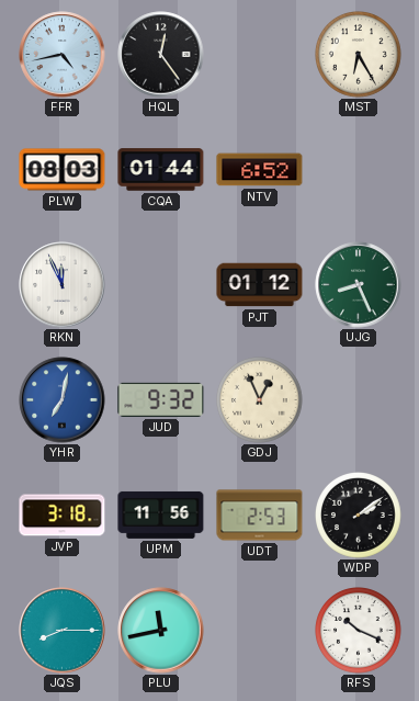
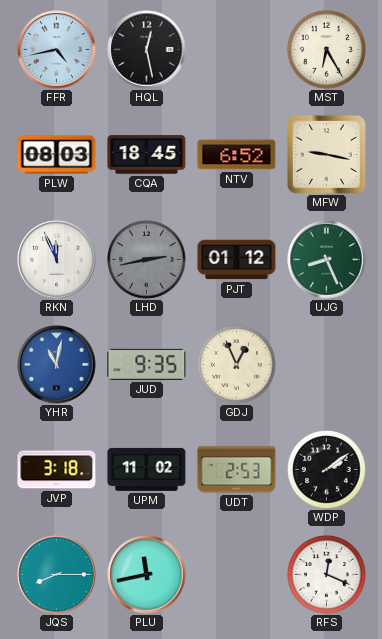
HQL: 12:24 -> 12:28 (147, 50)
CQA: 01:44 -> 18:45 (147, 155)
MFW: none -> 9:17 (326, 154)
LHD: none -> 2:43 (147, 260)
YHR: 7:02 -> 11:02 (57, 365)
JUD: 9:32 -> 9:35 (147, 364)
UPM: 11:56 -> 11:02 (147, 469)
RFS: 10:19 -> 12:19 (327, 575)
